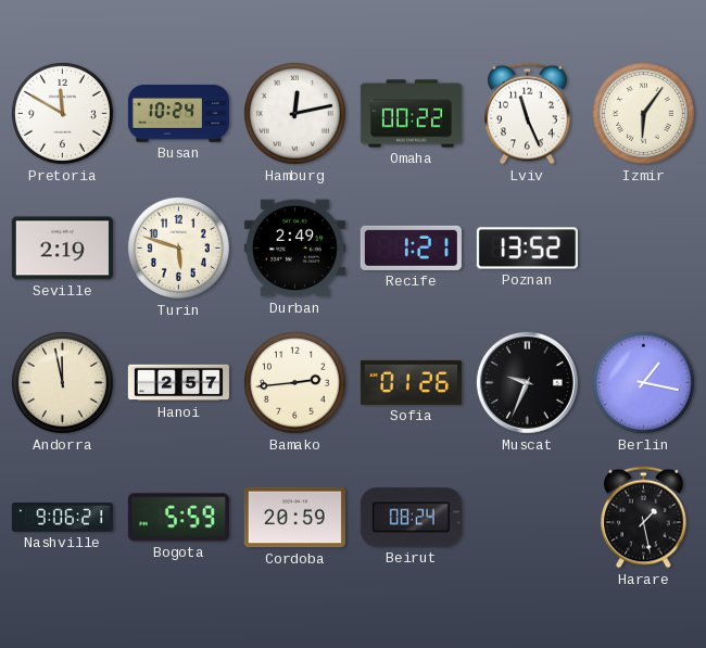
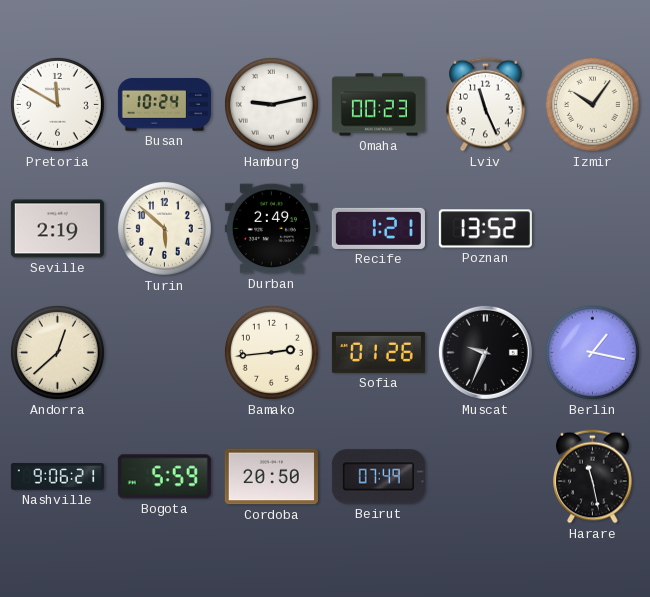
Hamburg: 12:13 -> 9:13 (271, 104)
Omaha: 00:22 -> 00:23 (378, 105)
Izmir: 6:06 -> 10:06 (592, 104)
Turin: 5:48 -> 5:52 (164, 228)
Andorra: 11:58 -> 12:38 (57, 352)
Hanoi: 2:57 -> none (178, 383)
Cordoba: 20:59 -> 20:50 (271, 477)
Beirut: 08:24 -> 07:49 (378, 477)
Harare: 1:28 -> 11:28 (593, 477)
